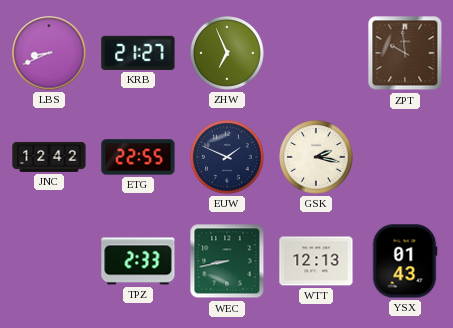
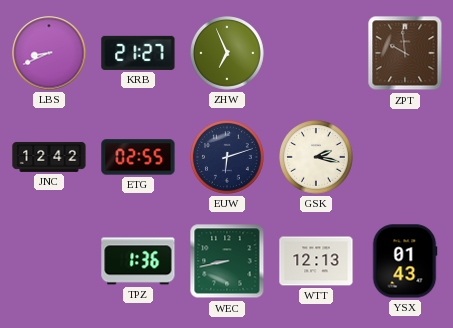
ETG: 22:55 -> 02:55 (138, 157)
EUW: 1:49 -> 6:12 (228, 158)
TPZ: 2:33 -> 1:36 (138, 261)
